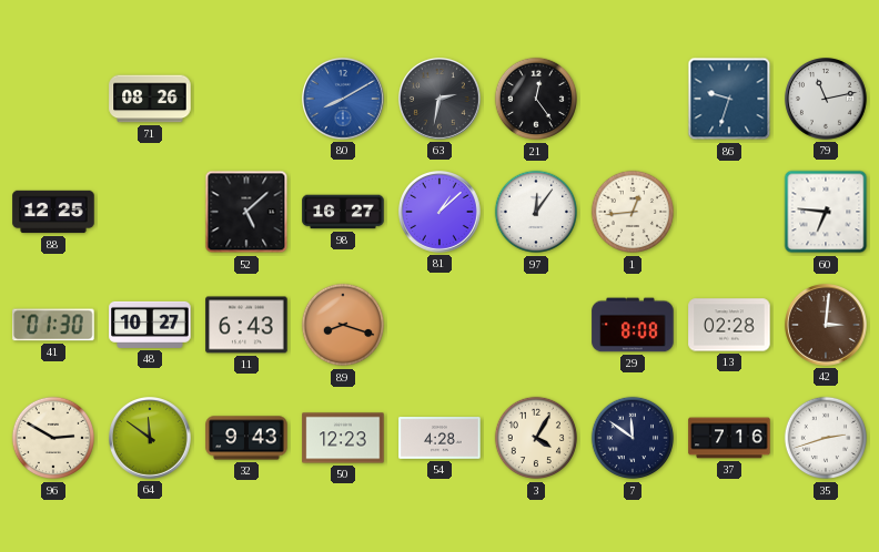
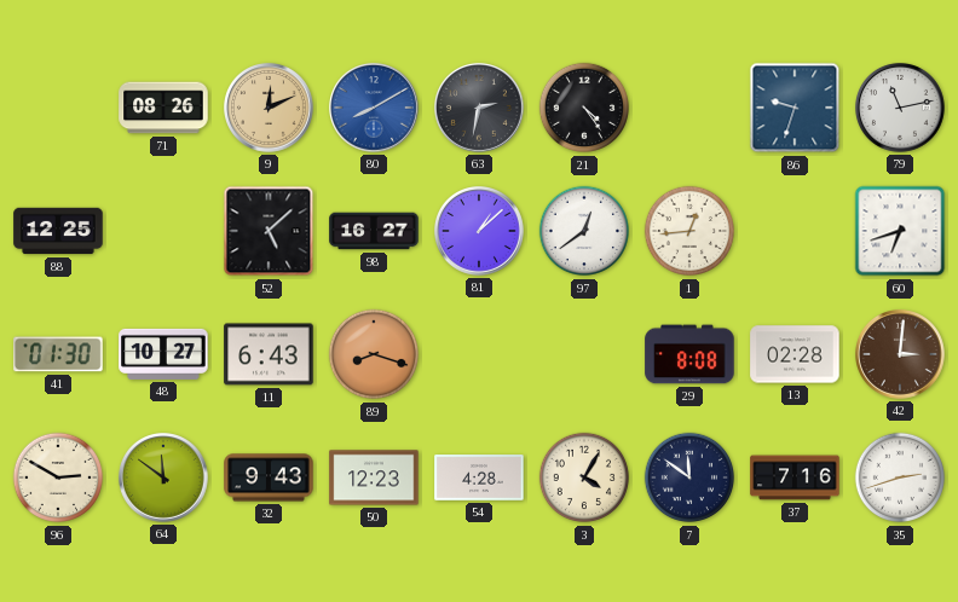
9: none -> 12:11 (270, 109)
21: 12:24 -> 4:24 (584, 108)
97: 12:06 -> 12:39 (584, 231)
60: 6:46 -> 6:42 (900, 231)
